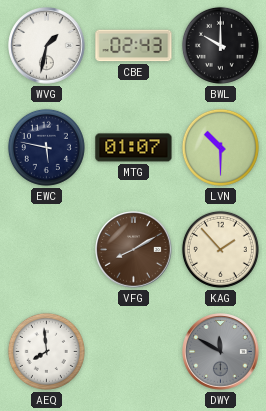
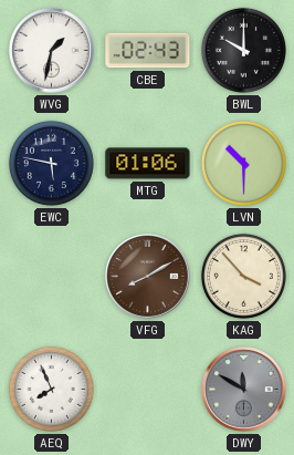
MTG: 01:07 -> 01:06 (148, 164)
KAG: 1:53 -> 3:53 (243, 276)
AEQ: 7:59 -> 7:56 (51, 389)
